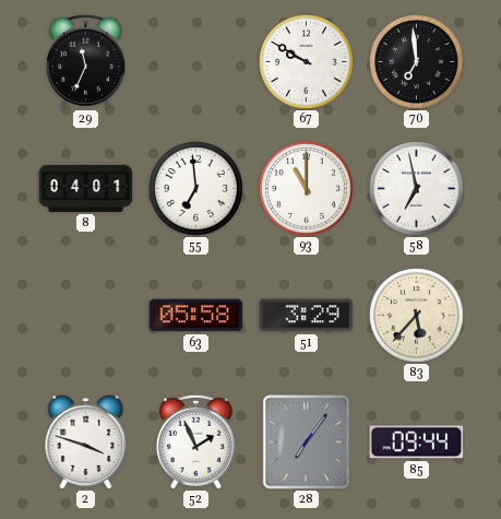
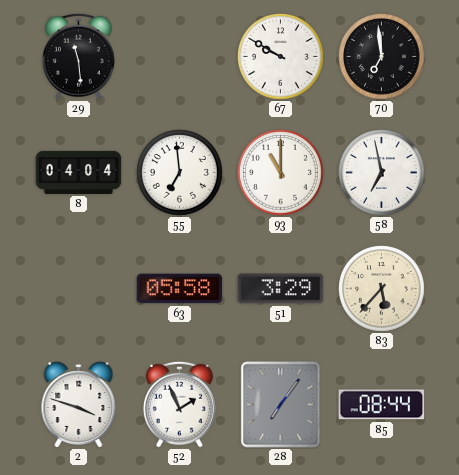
29: 11:34 -> 11:29 (78, 56)
8: 04:01 -> 04:04 (79, 172)
85: 09:44 -> 08:44 (382, 405)
